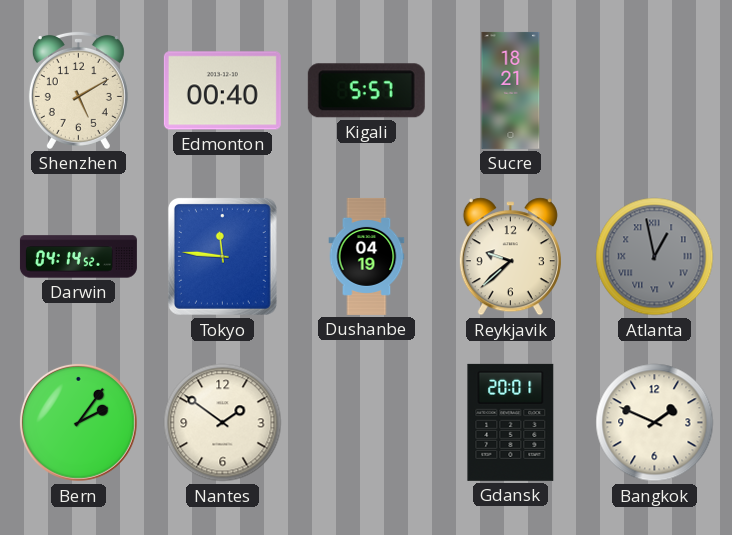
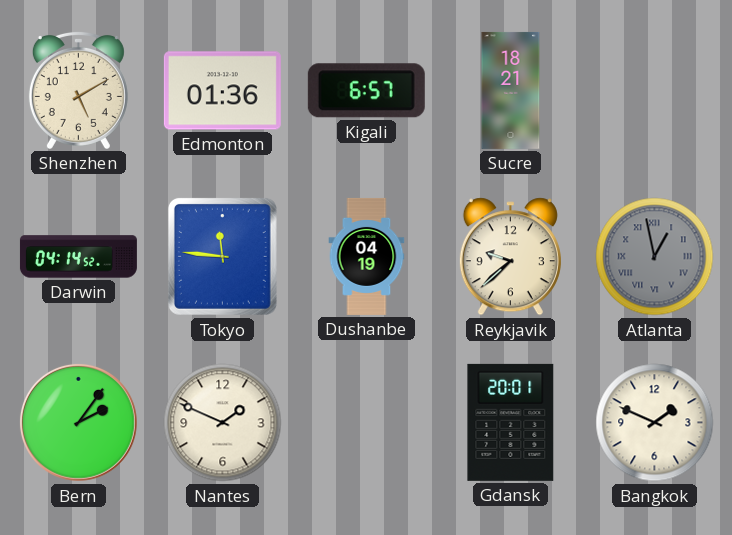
Edmonton: 00:40 -> 01:36 (222, 91)
Kigali: 5:57 -> 6:57 (366, 91)
Nantes: 1:51 -> 1:49 (223, 423)
